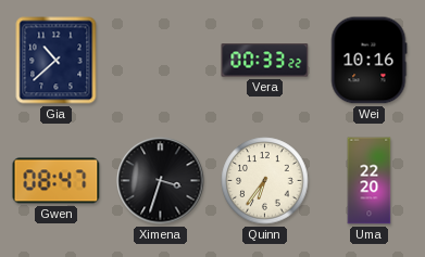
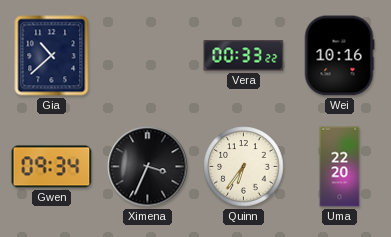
Gwen: 08:47 -> 09:34 (52, 167)
Ximena: 3:33 -> 3:34 (148, 167)
